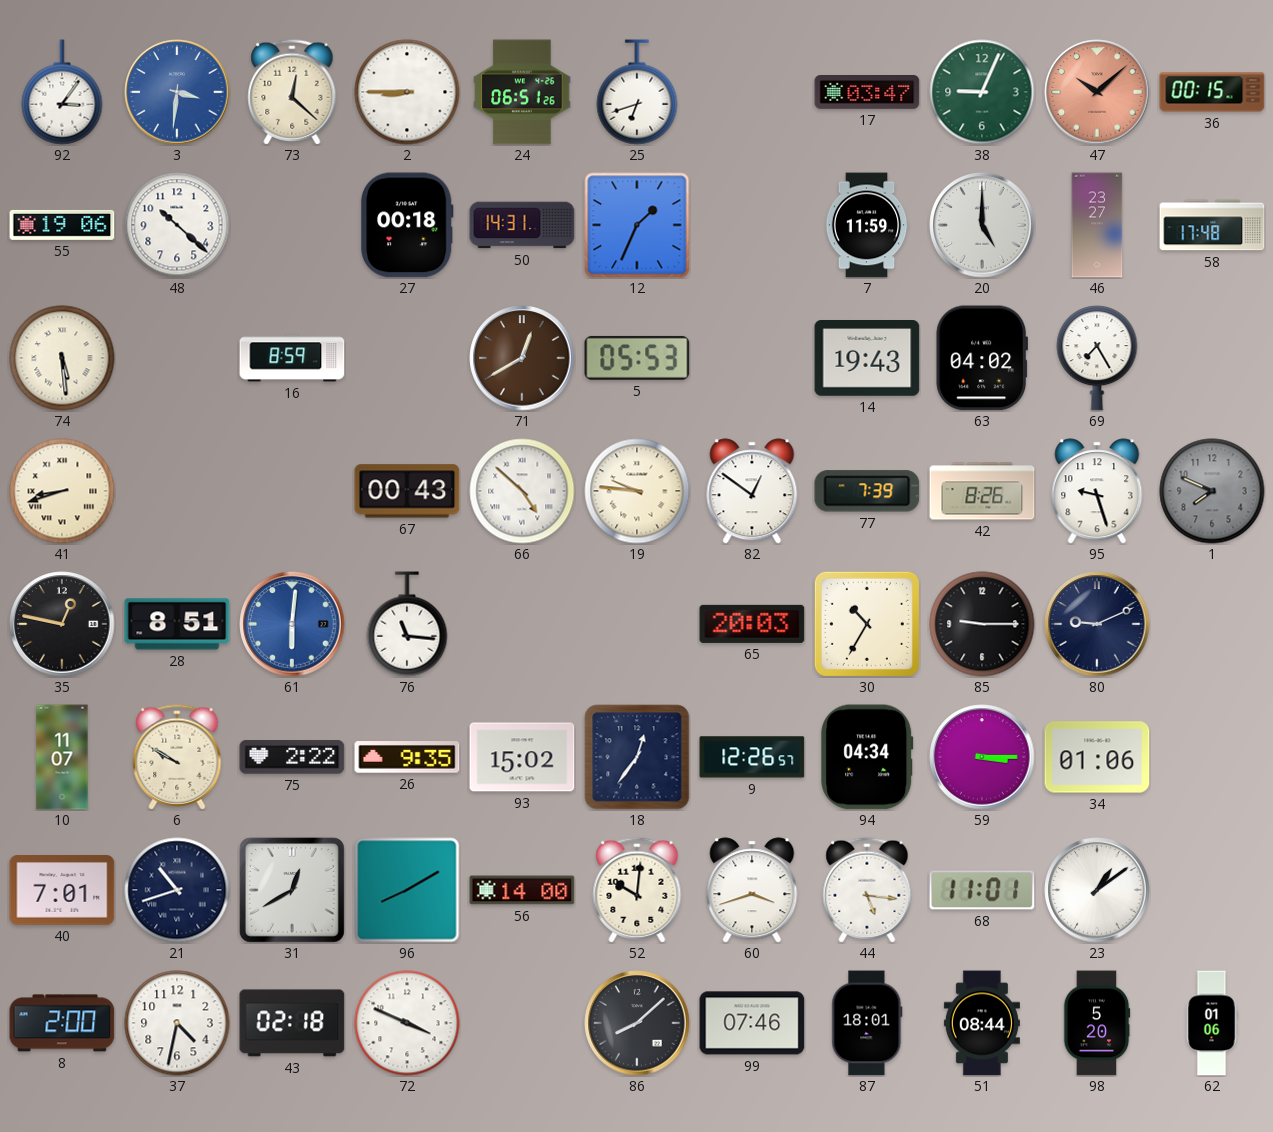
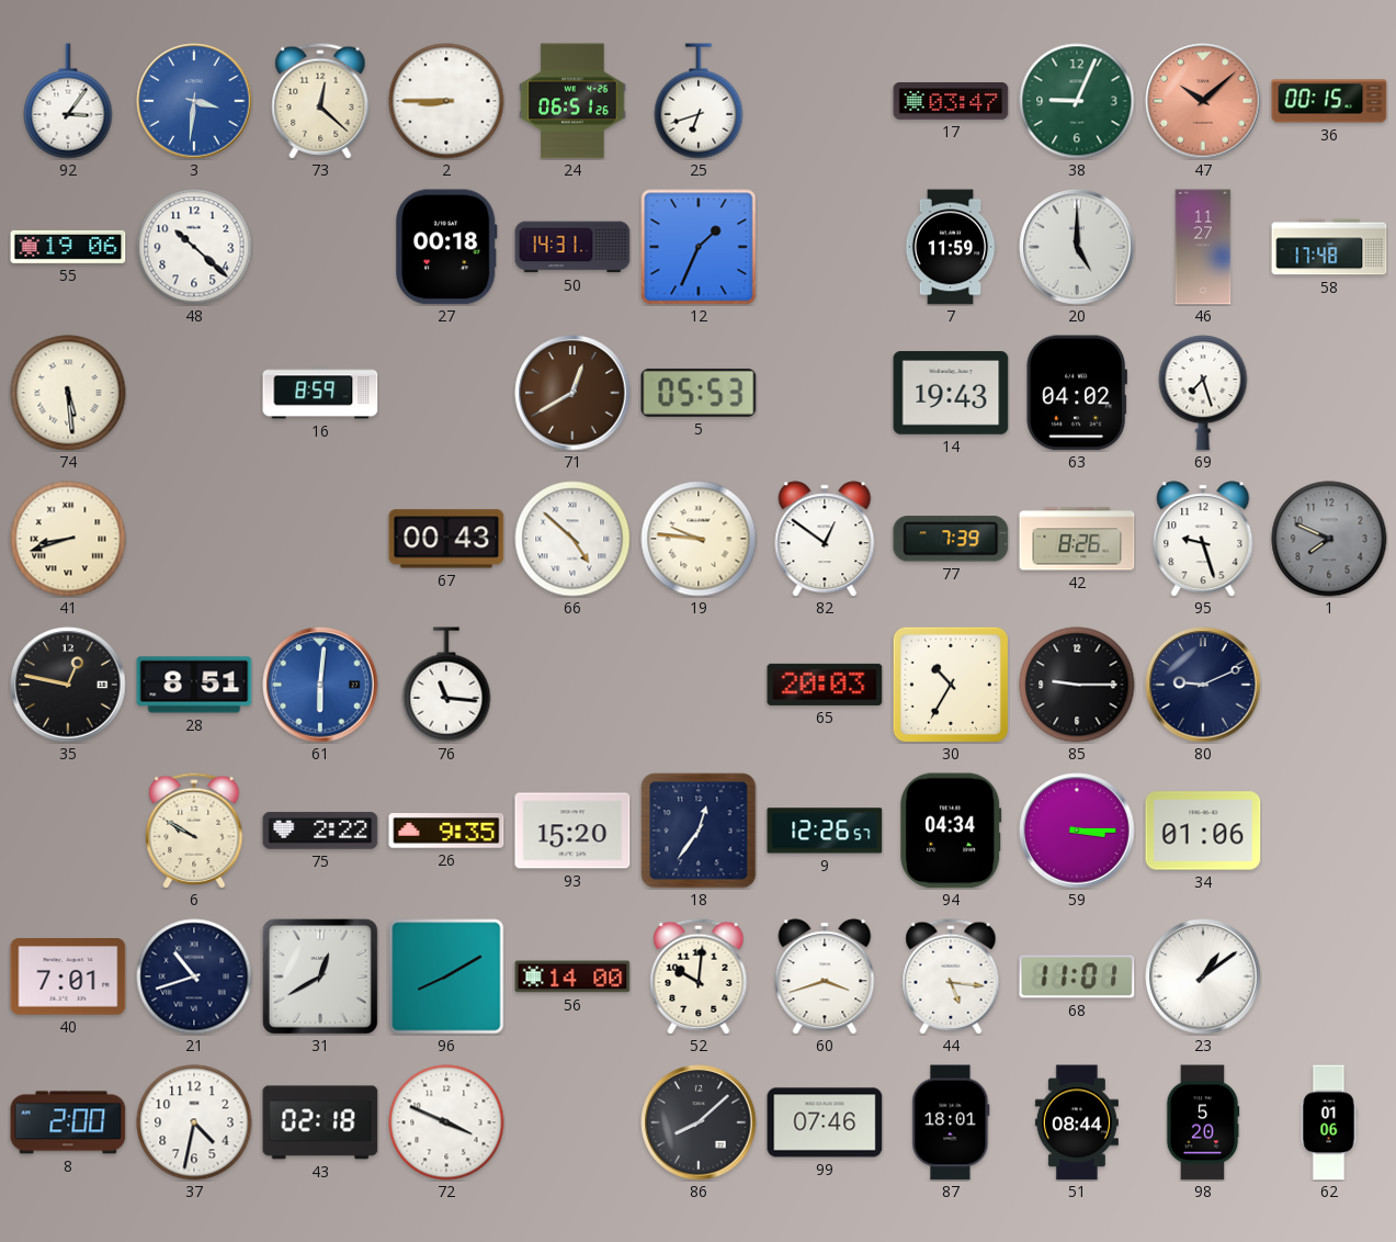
46: 23:27 -> 11:27 (1203, 247)
69: 7:25 -> 7:27 (1203, 393)
10: 11:07 -> none (62, 757)
93: 15:02 -> 15:20 (572, 831)
